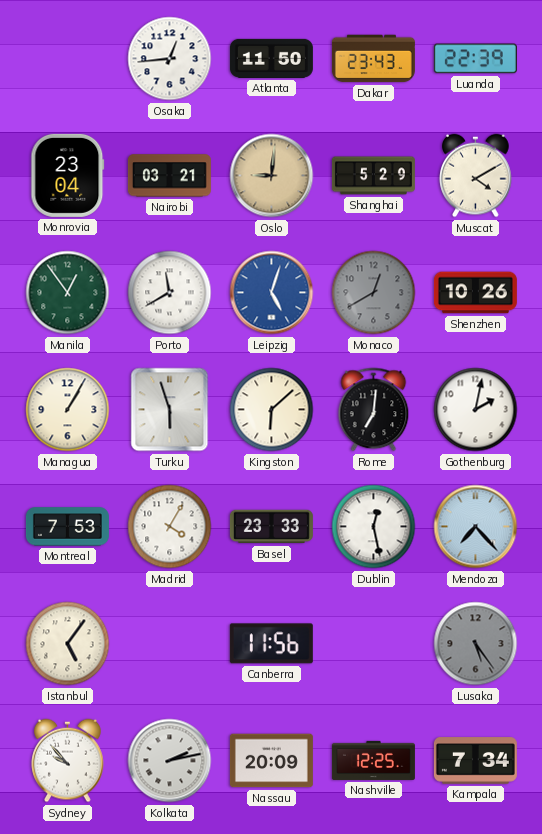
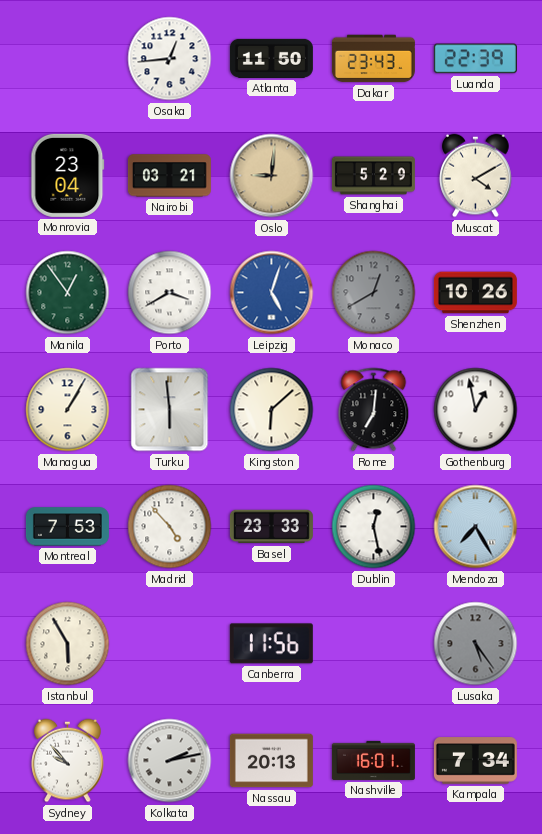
Porto: 11:40 -> 3:40 (170, 293)
Turku: 5:57 -> 5:59 (170, 410)
Gothenburg: 2:02 -> 12:58 (476, 410)
Madrid: 4:05 -> 4:53 (170, 527)
Mendoza: 7:23 -> 7:25 (476, 527)
Istanbul: 5:06 -> 5:55 (68, 644)
Nassau: 20:09 -> 20:13 (271, 761)
Nashville: 12:25 -> 16:01 (373, 760)
